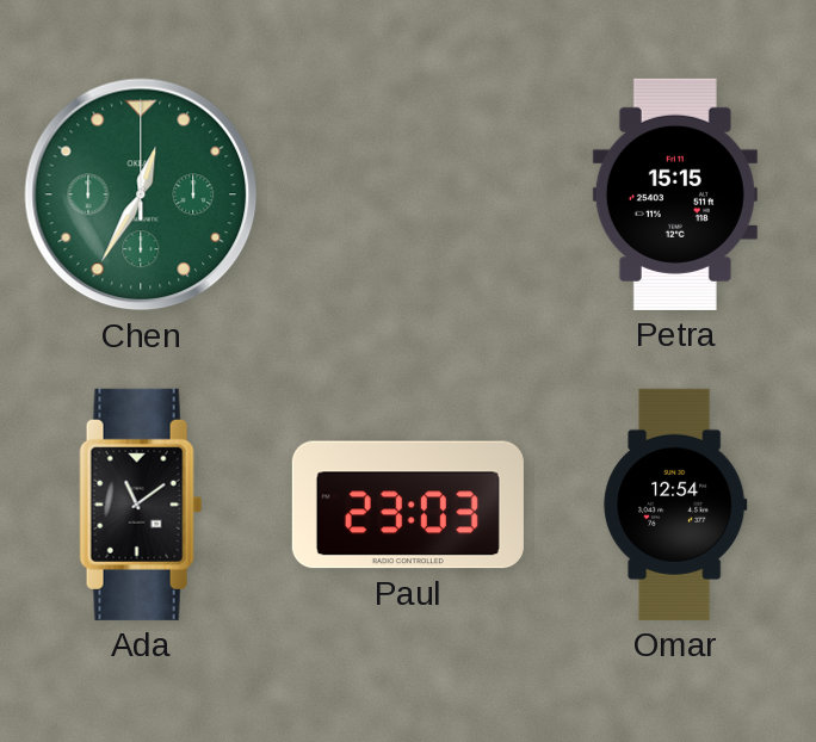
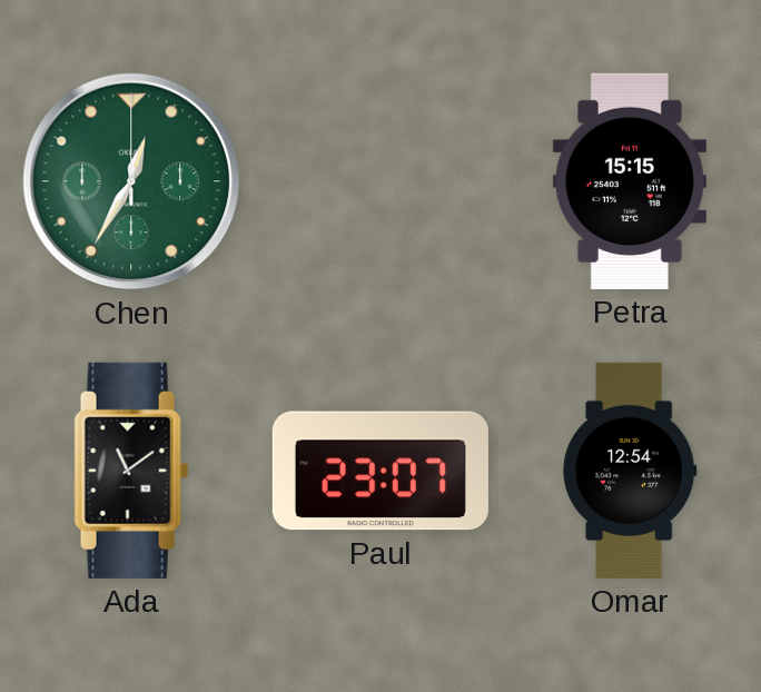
Paul: 23:03 -> 23:07 (381, 471)
